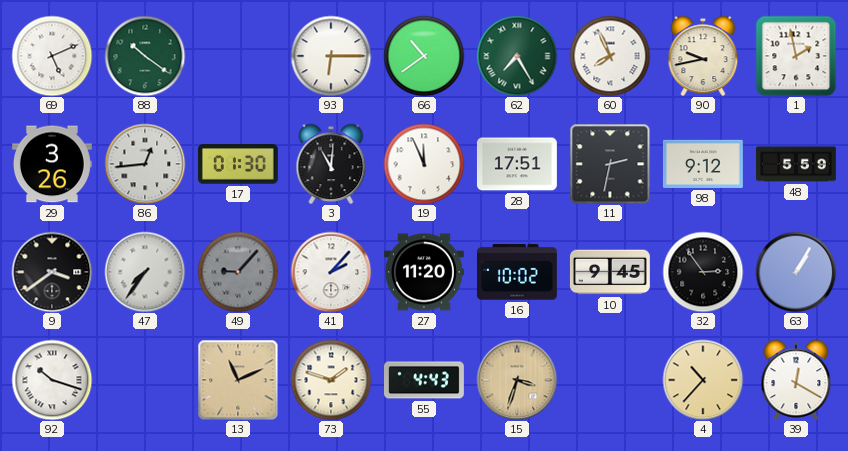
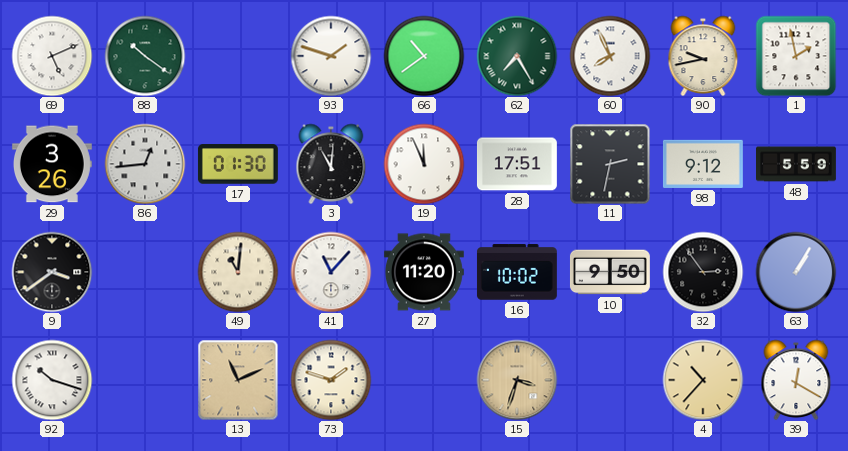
93: 6:15 -> 1:48 (331, 56)
47: 7:36 -> none (145, 272)
49: 9:07 -> 11:01 (238, 272)
49 dial: grey -> cream (238, 272)
41: 2:07 -> 11:07 (331, 272)
10: 9:45 -> 9:50 (610, 272)
55: 4:43 -> none (425, 380)
